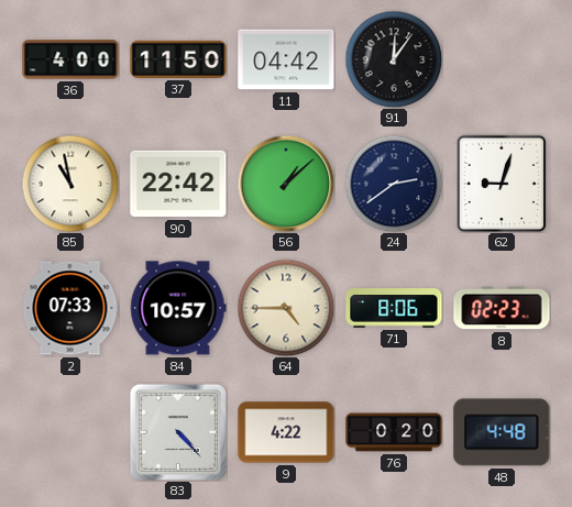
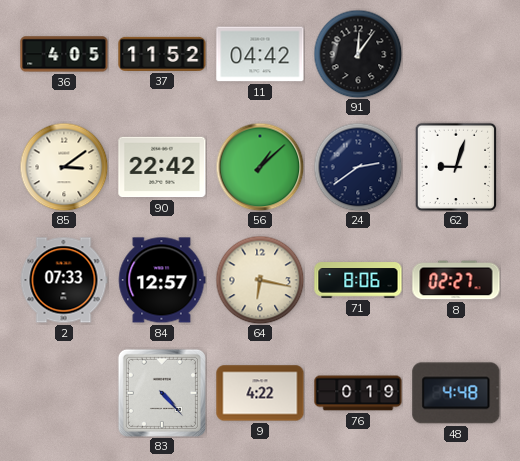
36: 4:00 -> 4:05 (64, 54)
37: 11:50 -> 11:52 (162, 54)
85: 10:58 -> 3:09 (64, 167)
84: 10:57 -> 12:57 (162, 280)
64: 4:45 -> 6:17 (260, 280)
8: 02:23 -> 02:27 (456, 280)
76: 0:20 -> 0:19 (358, 393)
